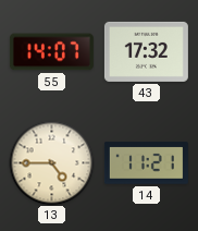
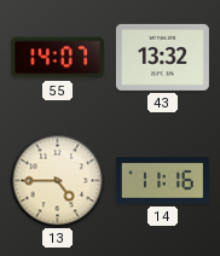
43: 17:32 -> 13:32 (162, 57)
14: 11:21 -> 11:16 (162, 181)
